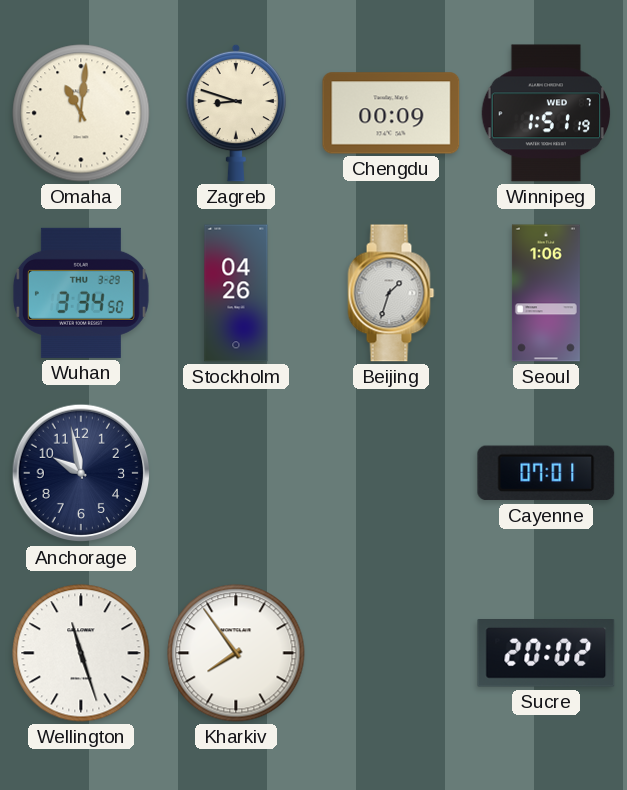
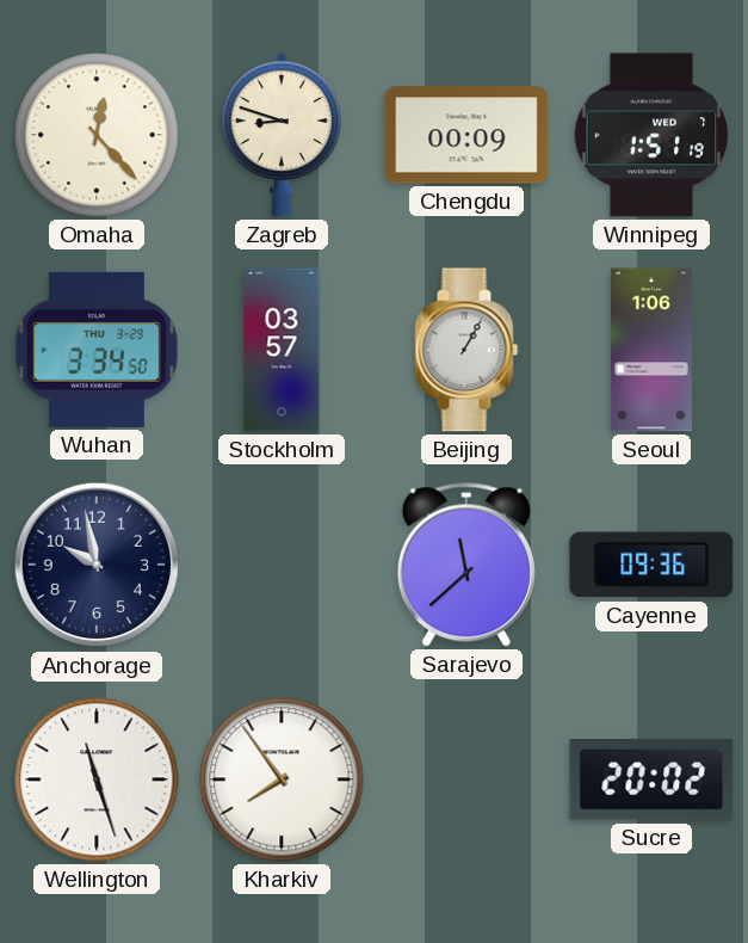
Omaha: 11:01 -> 12:23 (97, 135)
Stockholm: 04:26 -> 03:57 (282, 350)
Beijing: 1:33 -> 1:05 (466, 350)
Sarajevo: none -> 11:38 (466, 565)
Cayenne: 07:01 -> 09:36 (651, 565)
